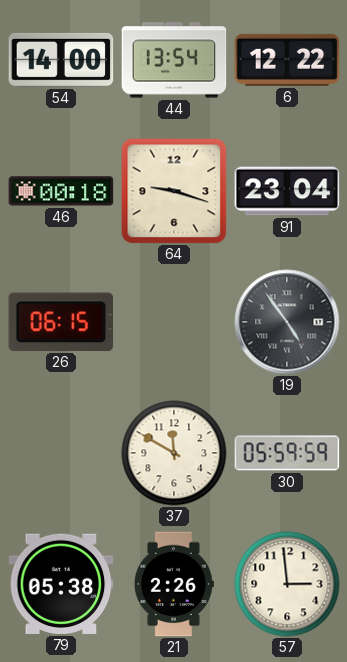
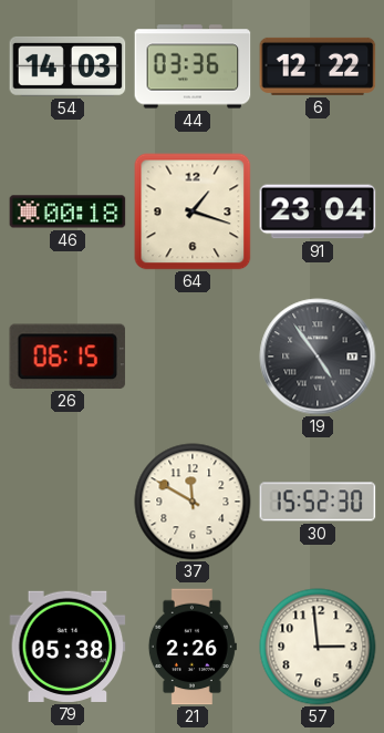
54: 14:00 -> 14:03 (68, 66)
44: 13:54 -> 03:36 (193, 66)
64: 9:18 -> 1:18 (193, 211)
30: 05:59 -> 15:52 (318, 502)
